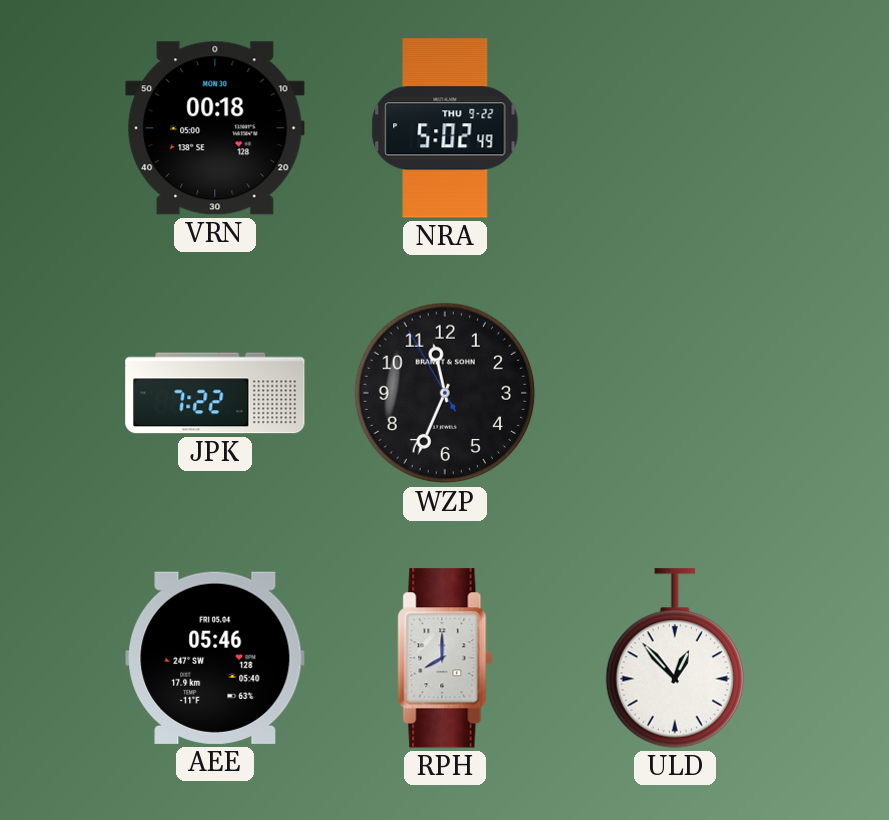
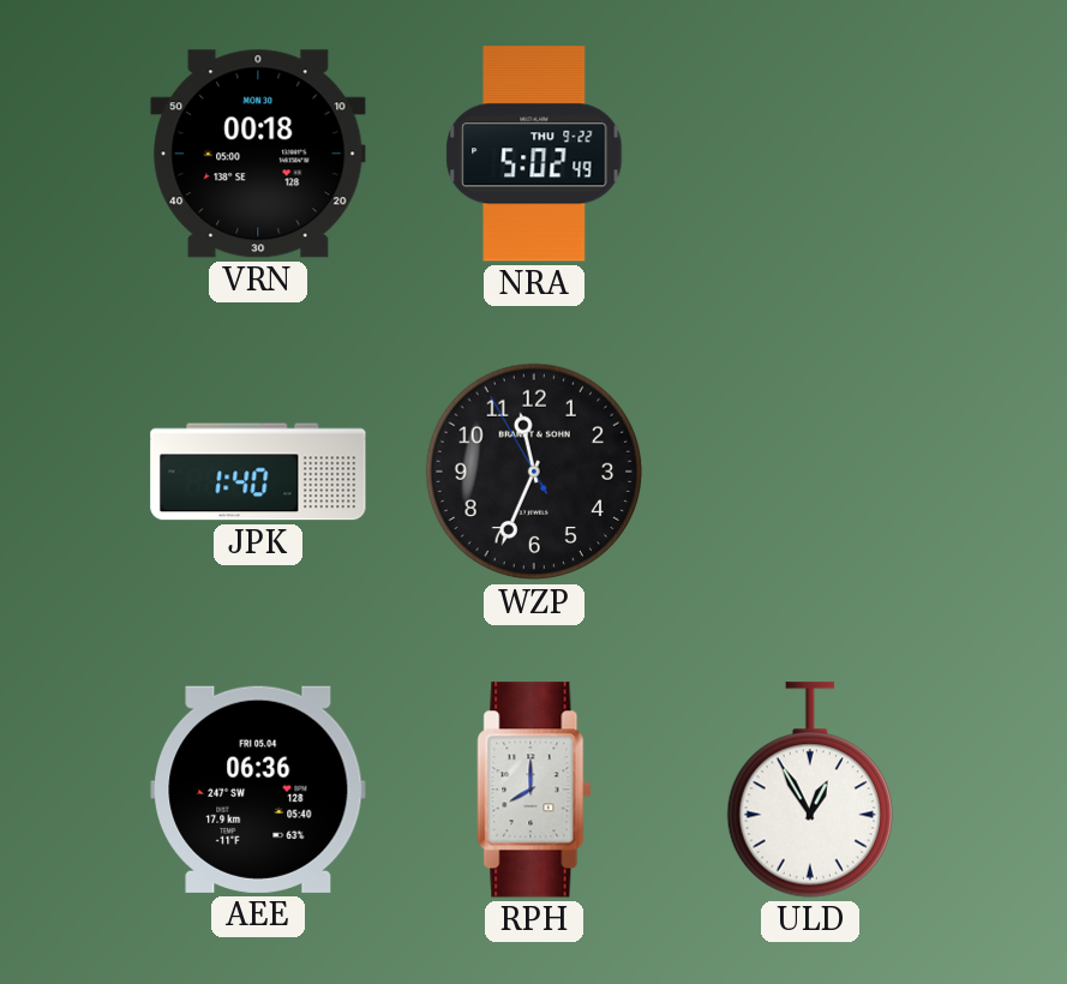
JPK: 7:22 -> 1:40 (258, 472)
AEE: 05:46 -> 06:36 (258, 790)
ULD: 12:53 -> 12:55 (809, 790)
